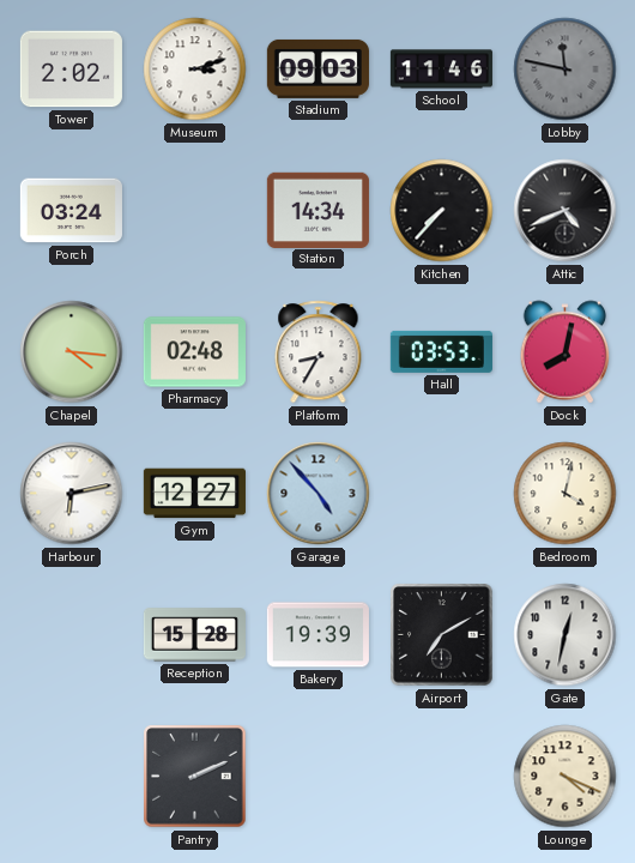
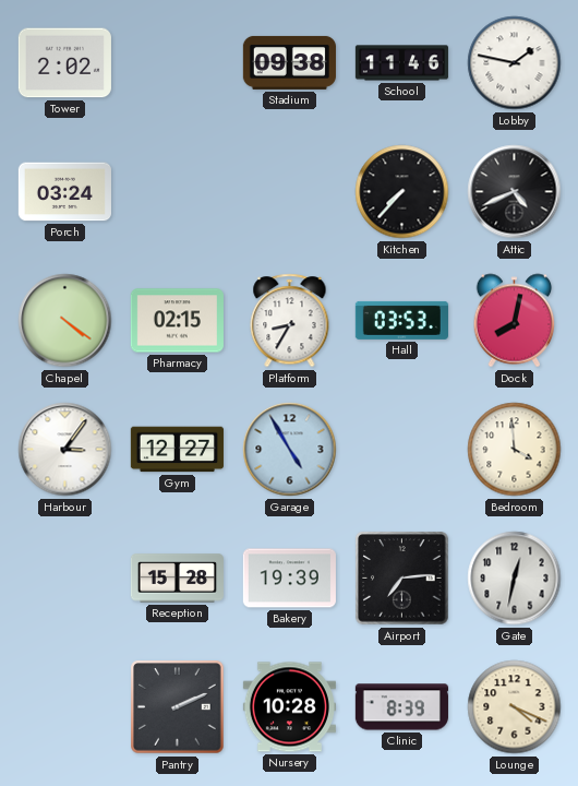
Museum: 3:12 -> none (195, 70)
Stadium: 09:03 -> 09:38 (289, 62)
Lobby: 11:47 -> 1:47 (515, 63)
Lobby dial: grey -> white (515, 63)
Station: 14:34 -> none (317, 210)
Chapel: 4:16 -> 4:21 (65, 321)
Pharmacy: 02:48 -> 02:15 (177, 321)
Harbour: 6:13 -> 3:06 (65, 450)
Garage: 4:53 -> 4:55 (290, 450)
Bedroom: 4:02 -> 3:59 (515, 450)
Airport: 7:10 -> 7:14 (402, 579)
Nursery: none -> 10:28 (289, 707)
Clinic: none -> 8:39 (401, 707)
